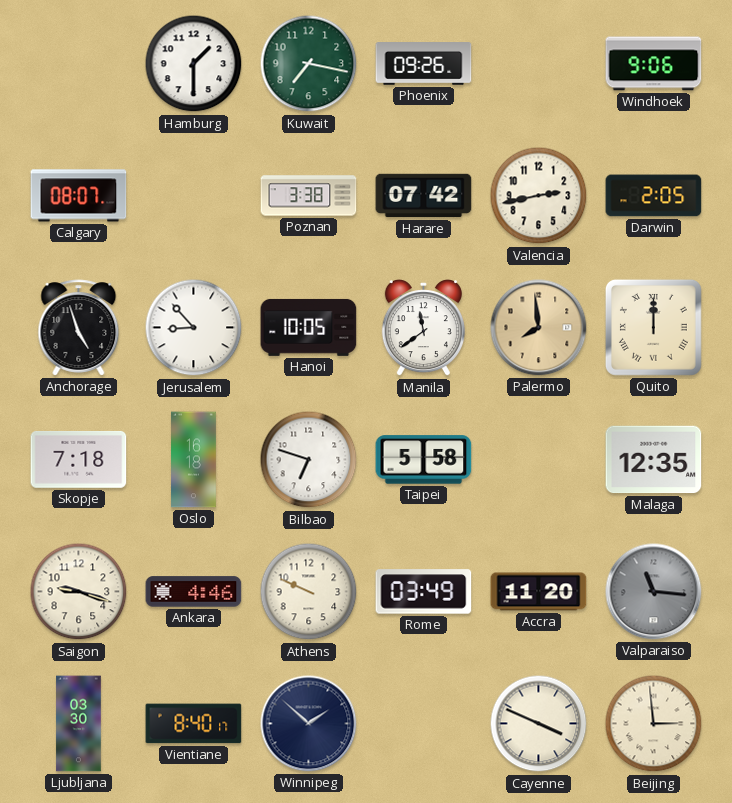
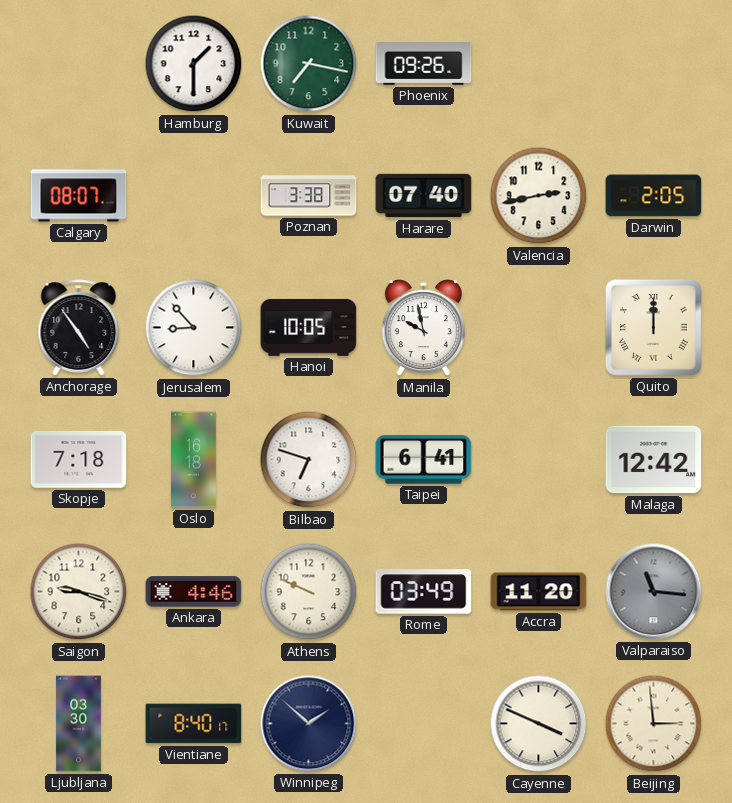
Windhoek: 9:06 -> none (654, 64)
Harare: 07:42 -> 07:40 (424, 196)
Anchorage: 4:57 -> 4:54 (79, 328)
Manila: 11:39 -> 9:58 (423, 328)
Palermo: 7:59 -> none (539, 328)
Taipei: 5:58 -> 6:41 (424, 460)
Malaga: 12:35 -> 12:42 (654, 460)
